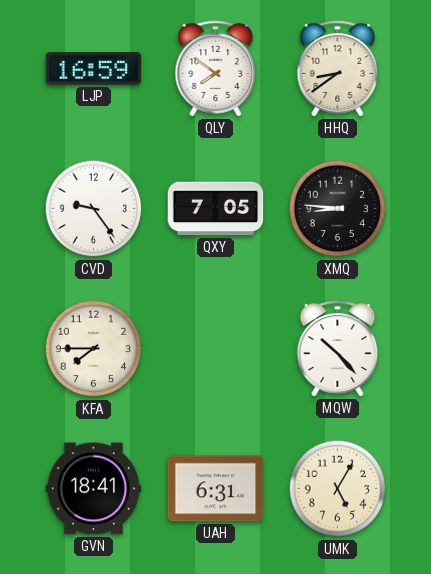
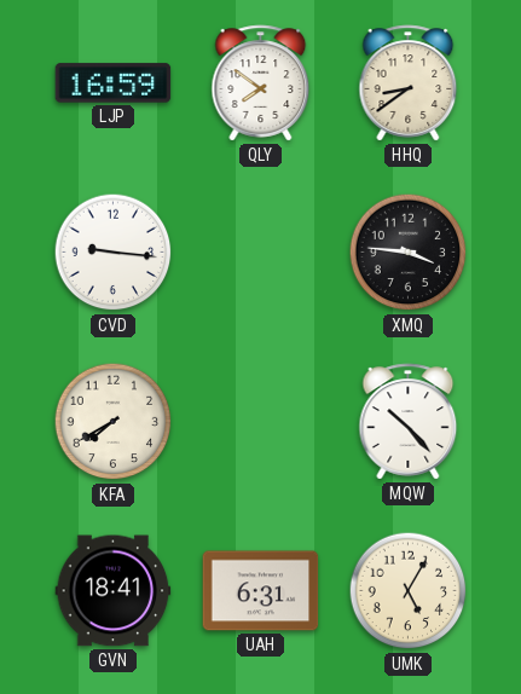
CVD: 9:24 -> 9:16 (114, 253)
QXY: 7:05 -> none (216, 209)
XMQ: 8:46 -> 3:46 (409, 253)
KFA: 7:45 -> 7:40 (114, 422)
